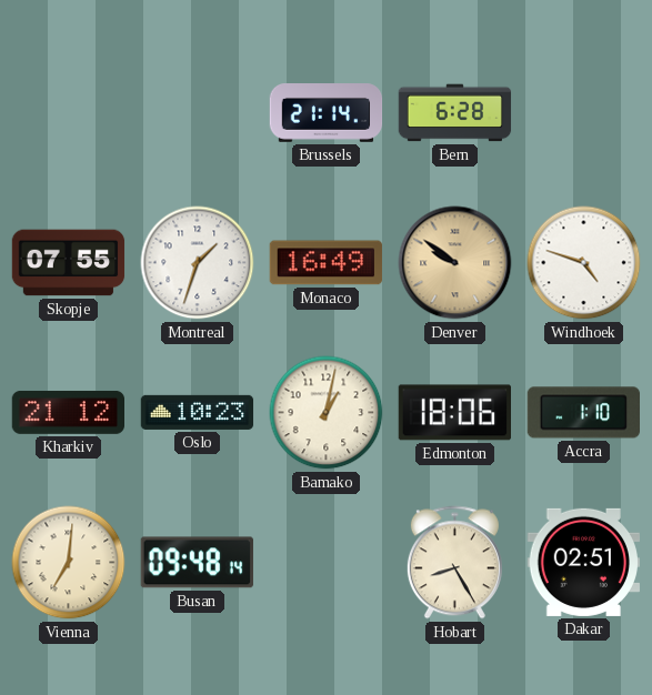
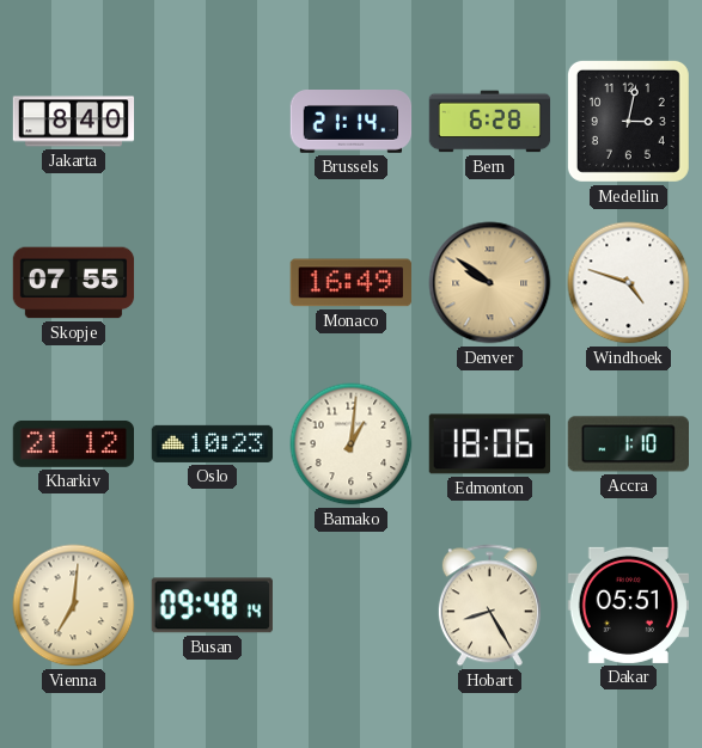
Jakarta: none -> 8:40 (74, 122)
Medellin: none -> 3:02 (628, 121)
Montreal: 1:33 -> none (198, 263)
Bamako: 1:02 -> 1:01 (352, 444)
Dakar: 02:51 -> 05:51 (628, 605)
